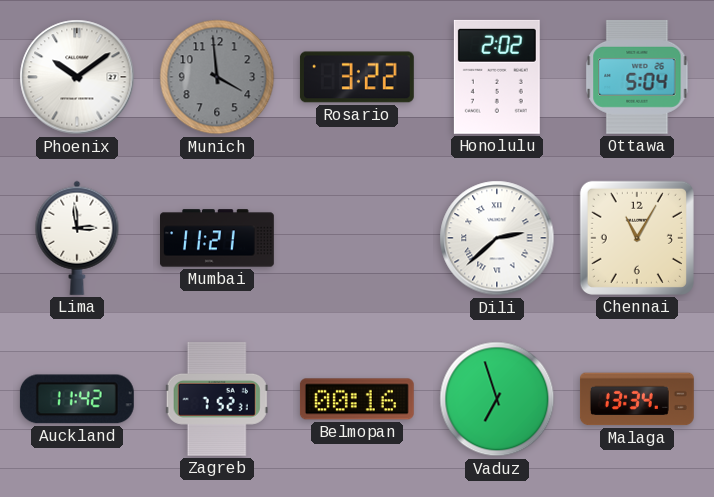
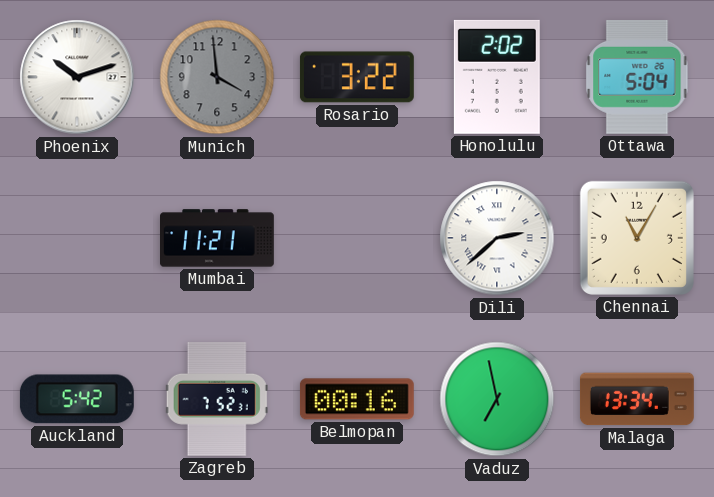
Phoenix: 10:09 -> 10:12 (77, 77)
Lima: 2:59 -> none (77, 238)
Auckland: 11:42 -> 5:42 (77, 399)
Vaduz: 6:57 -> 6:58 (497, 399)
